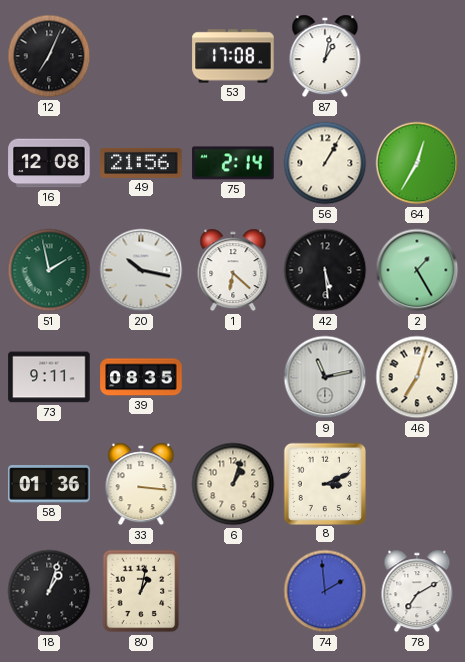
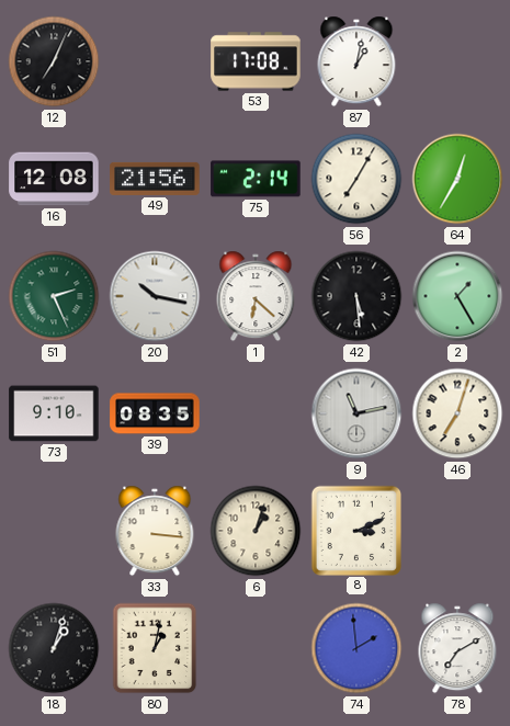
56: 1:05 -> 7:05 (356, 179)
51: 1:58 -> 2:26 (54, 296)
73: 9:11 -> 9:10 (54, 413)
58: 01:36 -> none (49, 484)
